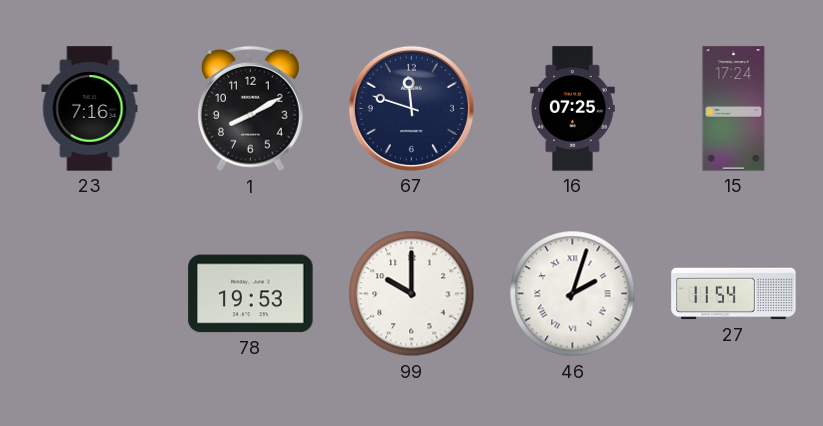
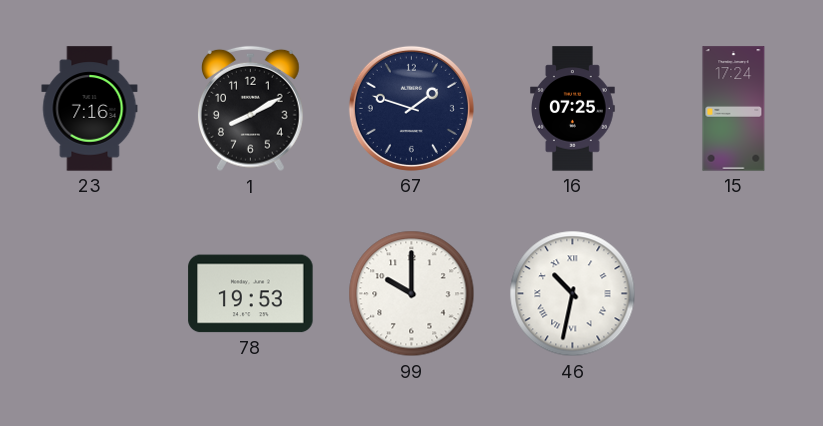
67: 11:48 -> 1:48 (411, 108)
46: 2:03 -> 10:32 (573, 294)
27: 11:54 -> none (734, 294)
